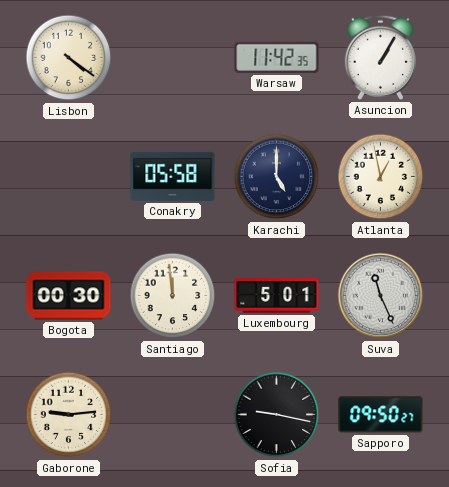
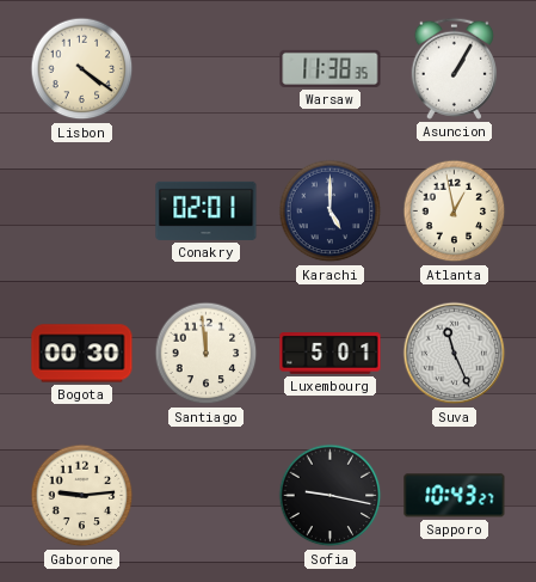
Warsaw: 11:42 -> 11:38 (331, 68)
Conakry: 05:58 -> 02:01 (207, 210)
Sapporo: 09:50 -> 10:43 (455, 496)
